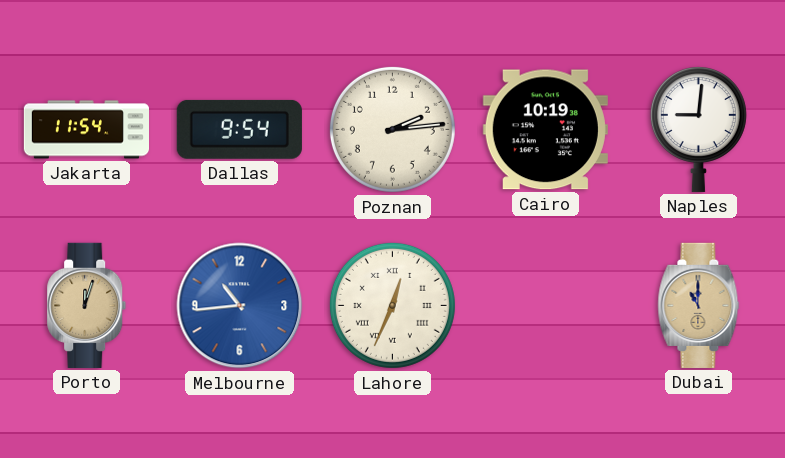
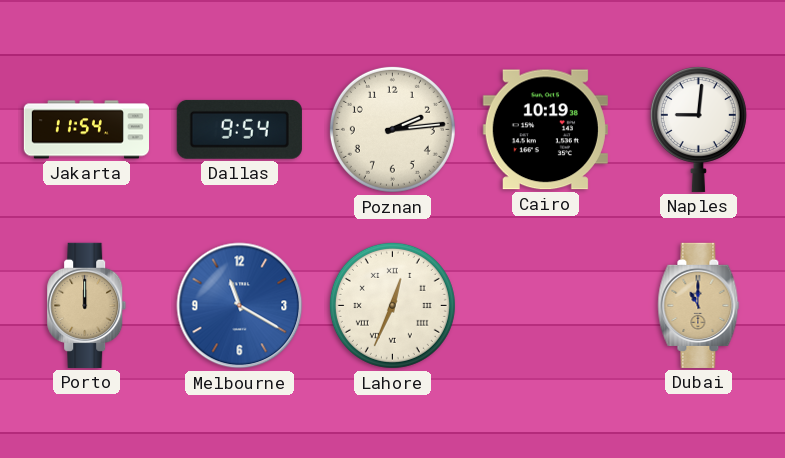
Porto: 12:03 -> 12:00 (87, 305)
Melbourne: 10:44 -> 11:20 (240, 306)
